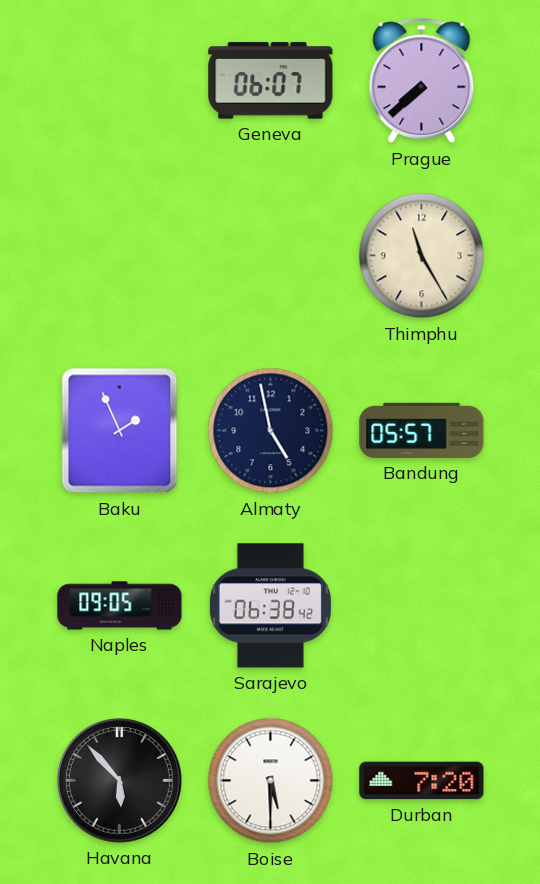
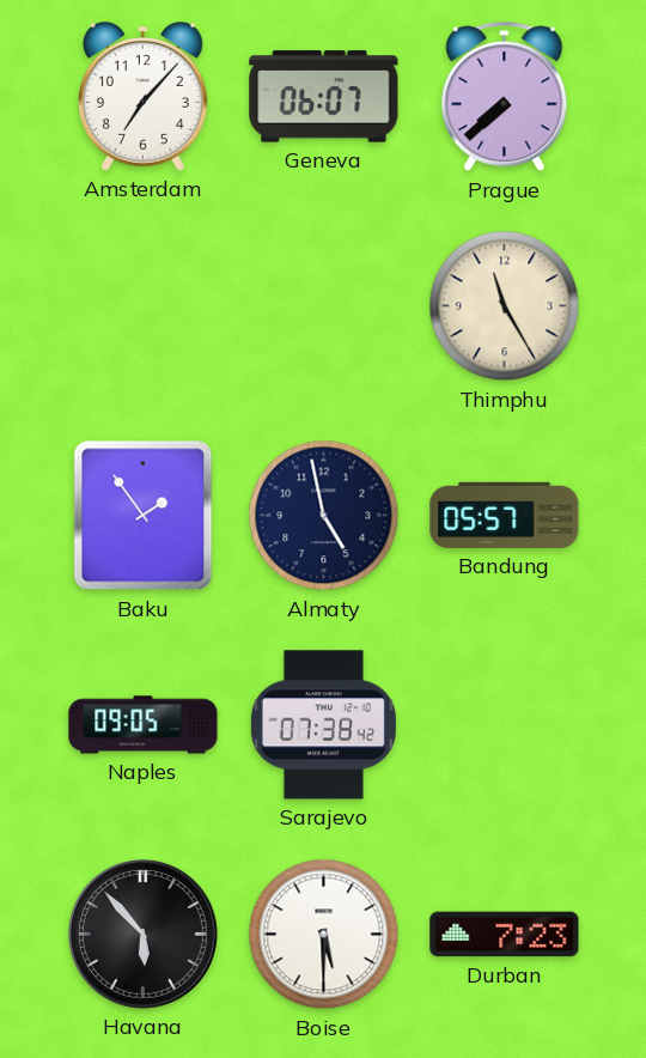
Amsterdam: none -> 7:07 (142, 97)
Baku: 1:56 -> 1:54 (144, 516)
Sarajevo: 06:38 -> 07:38 (323, 725)
Durban: 7:20 -> 7:23 (505, 935)
